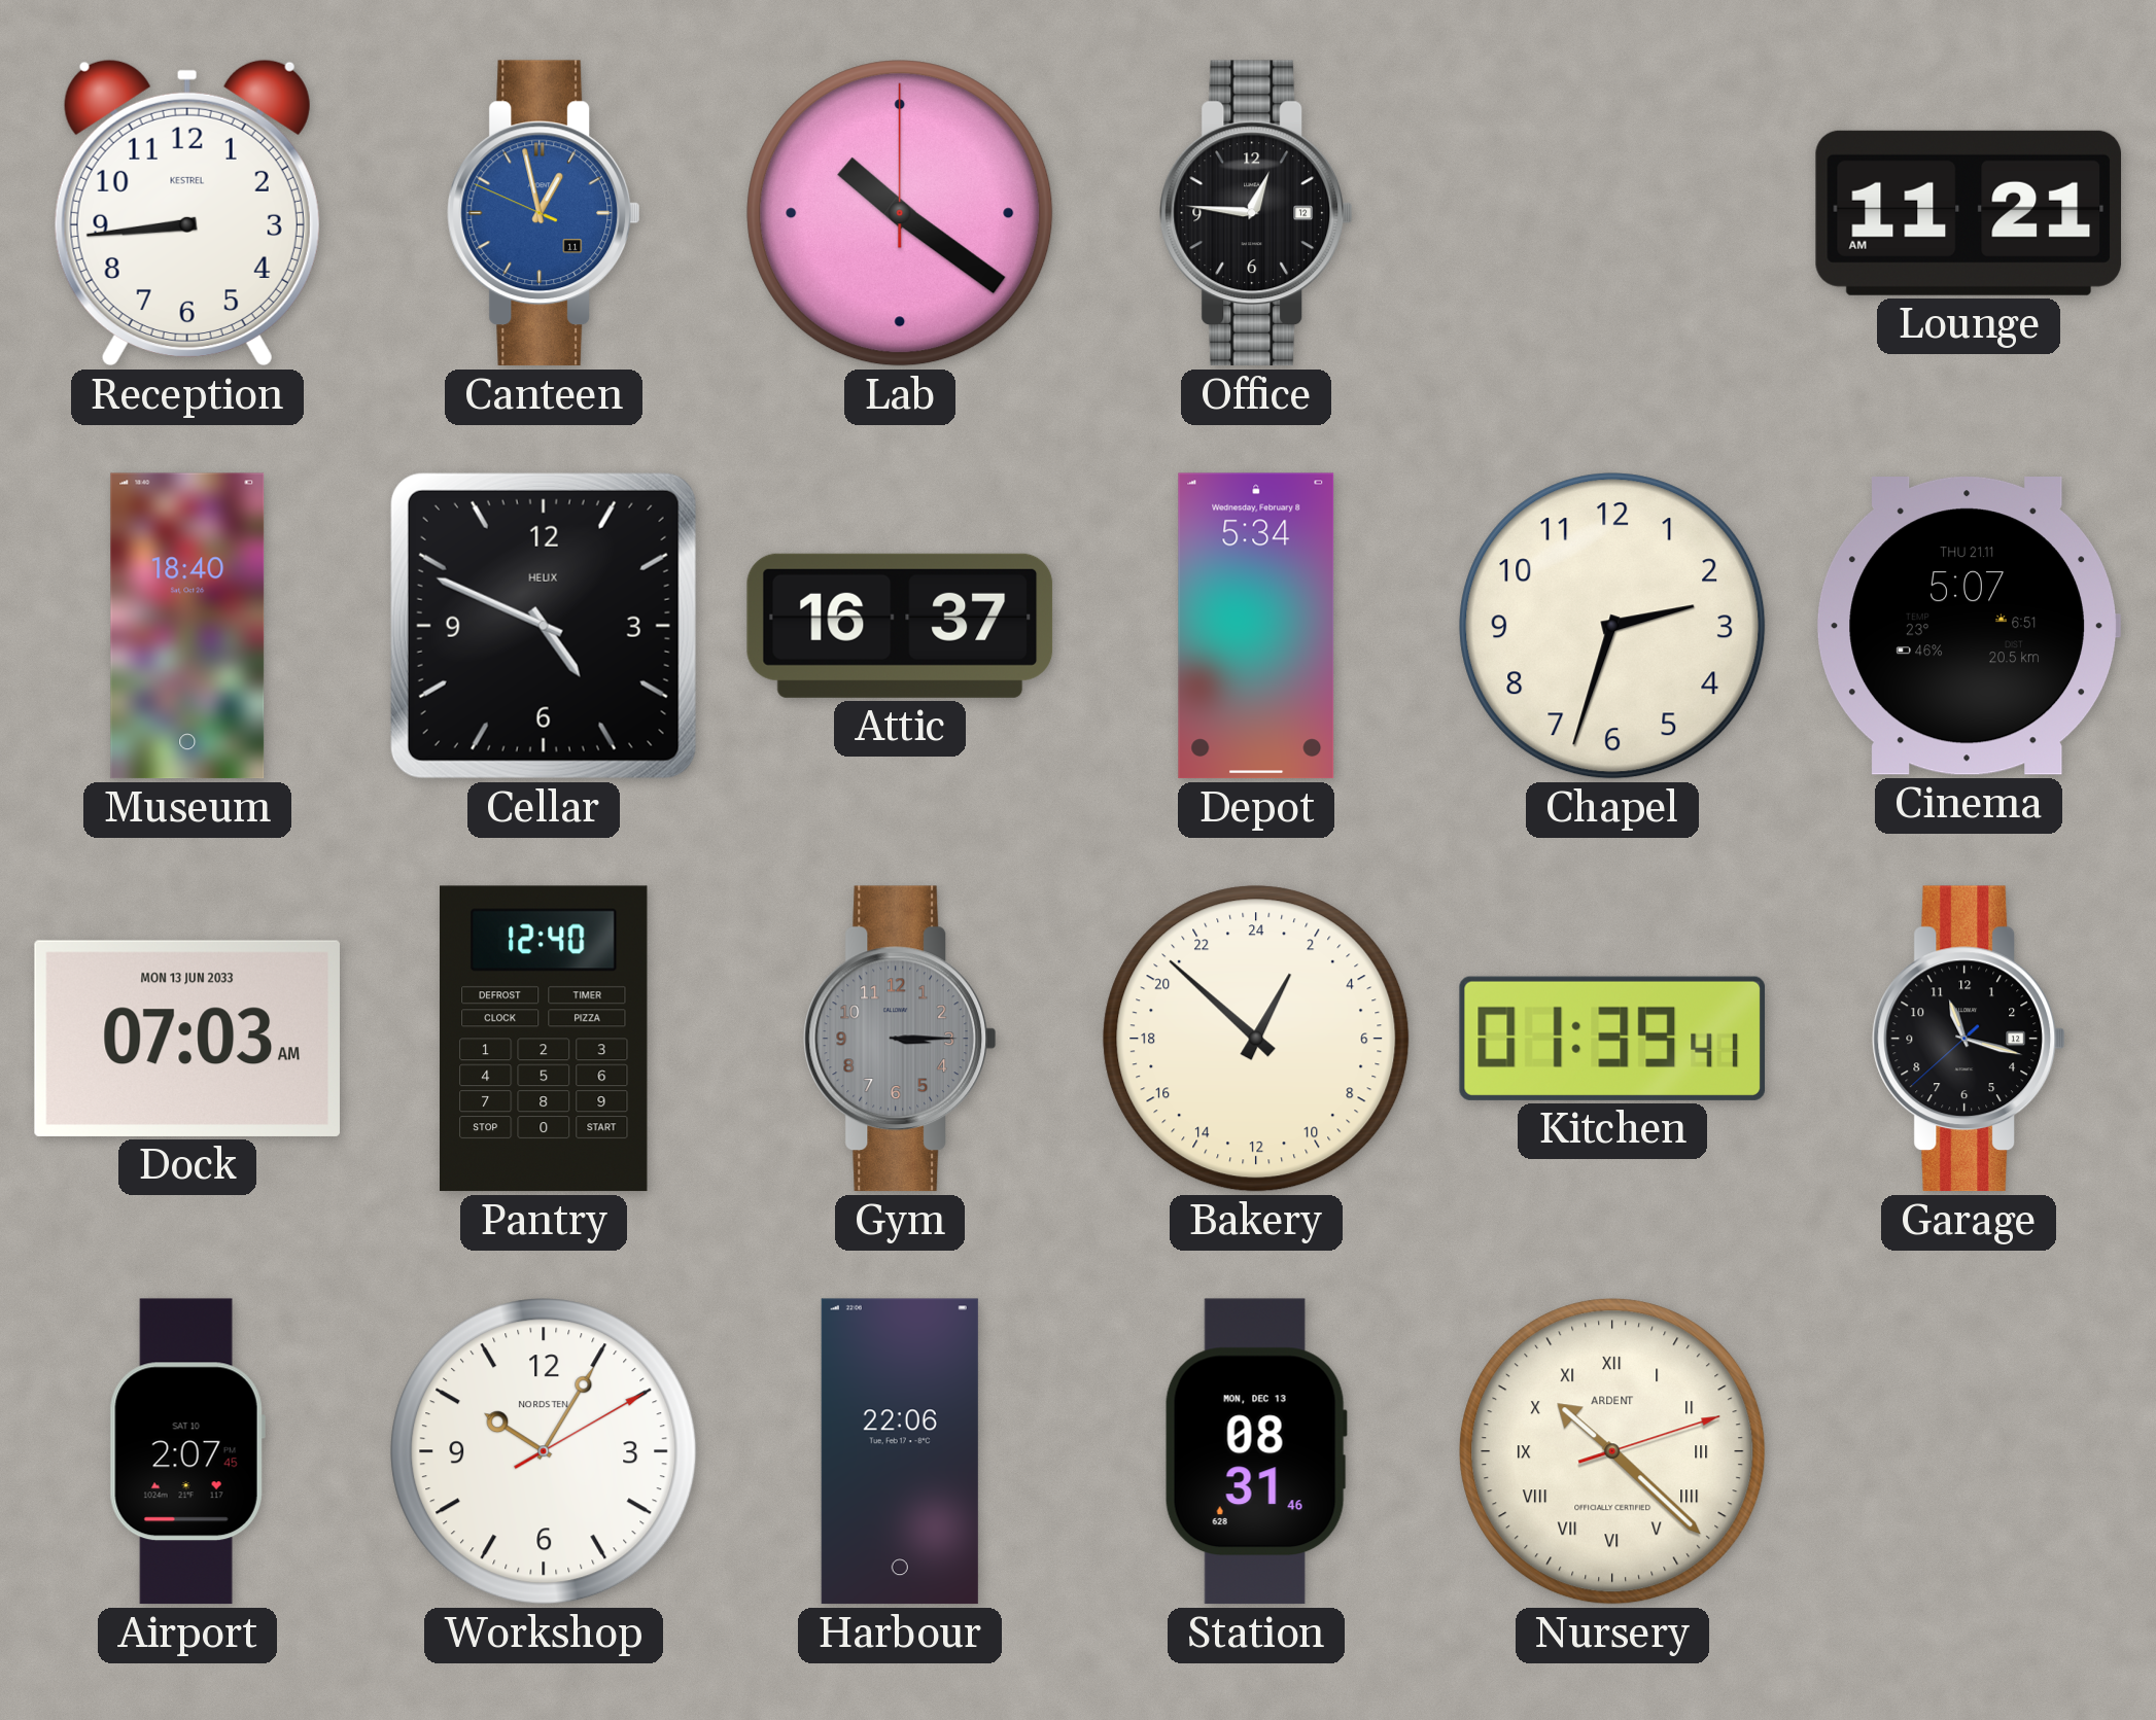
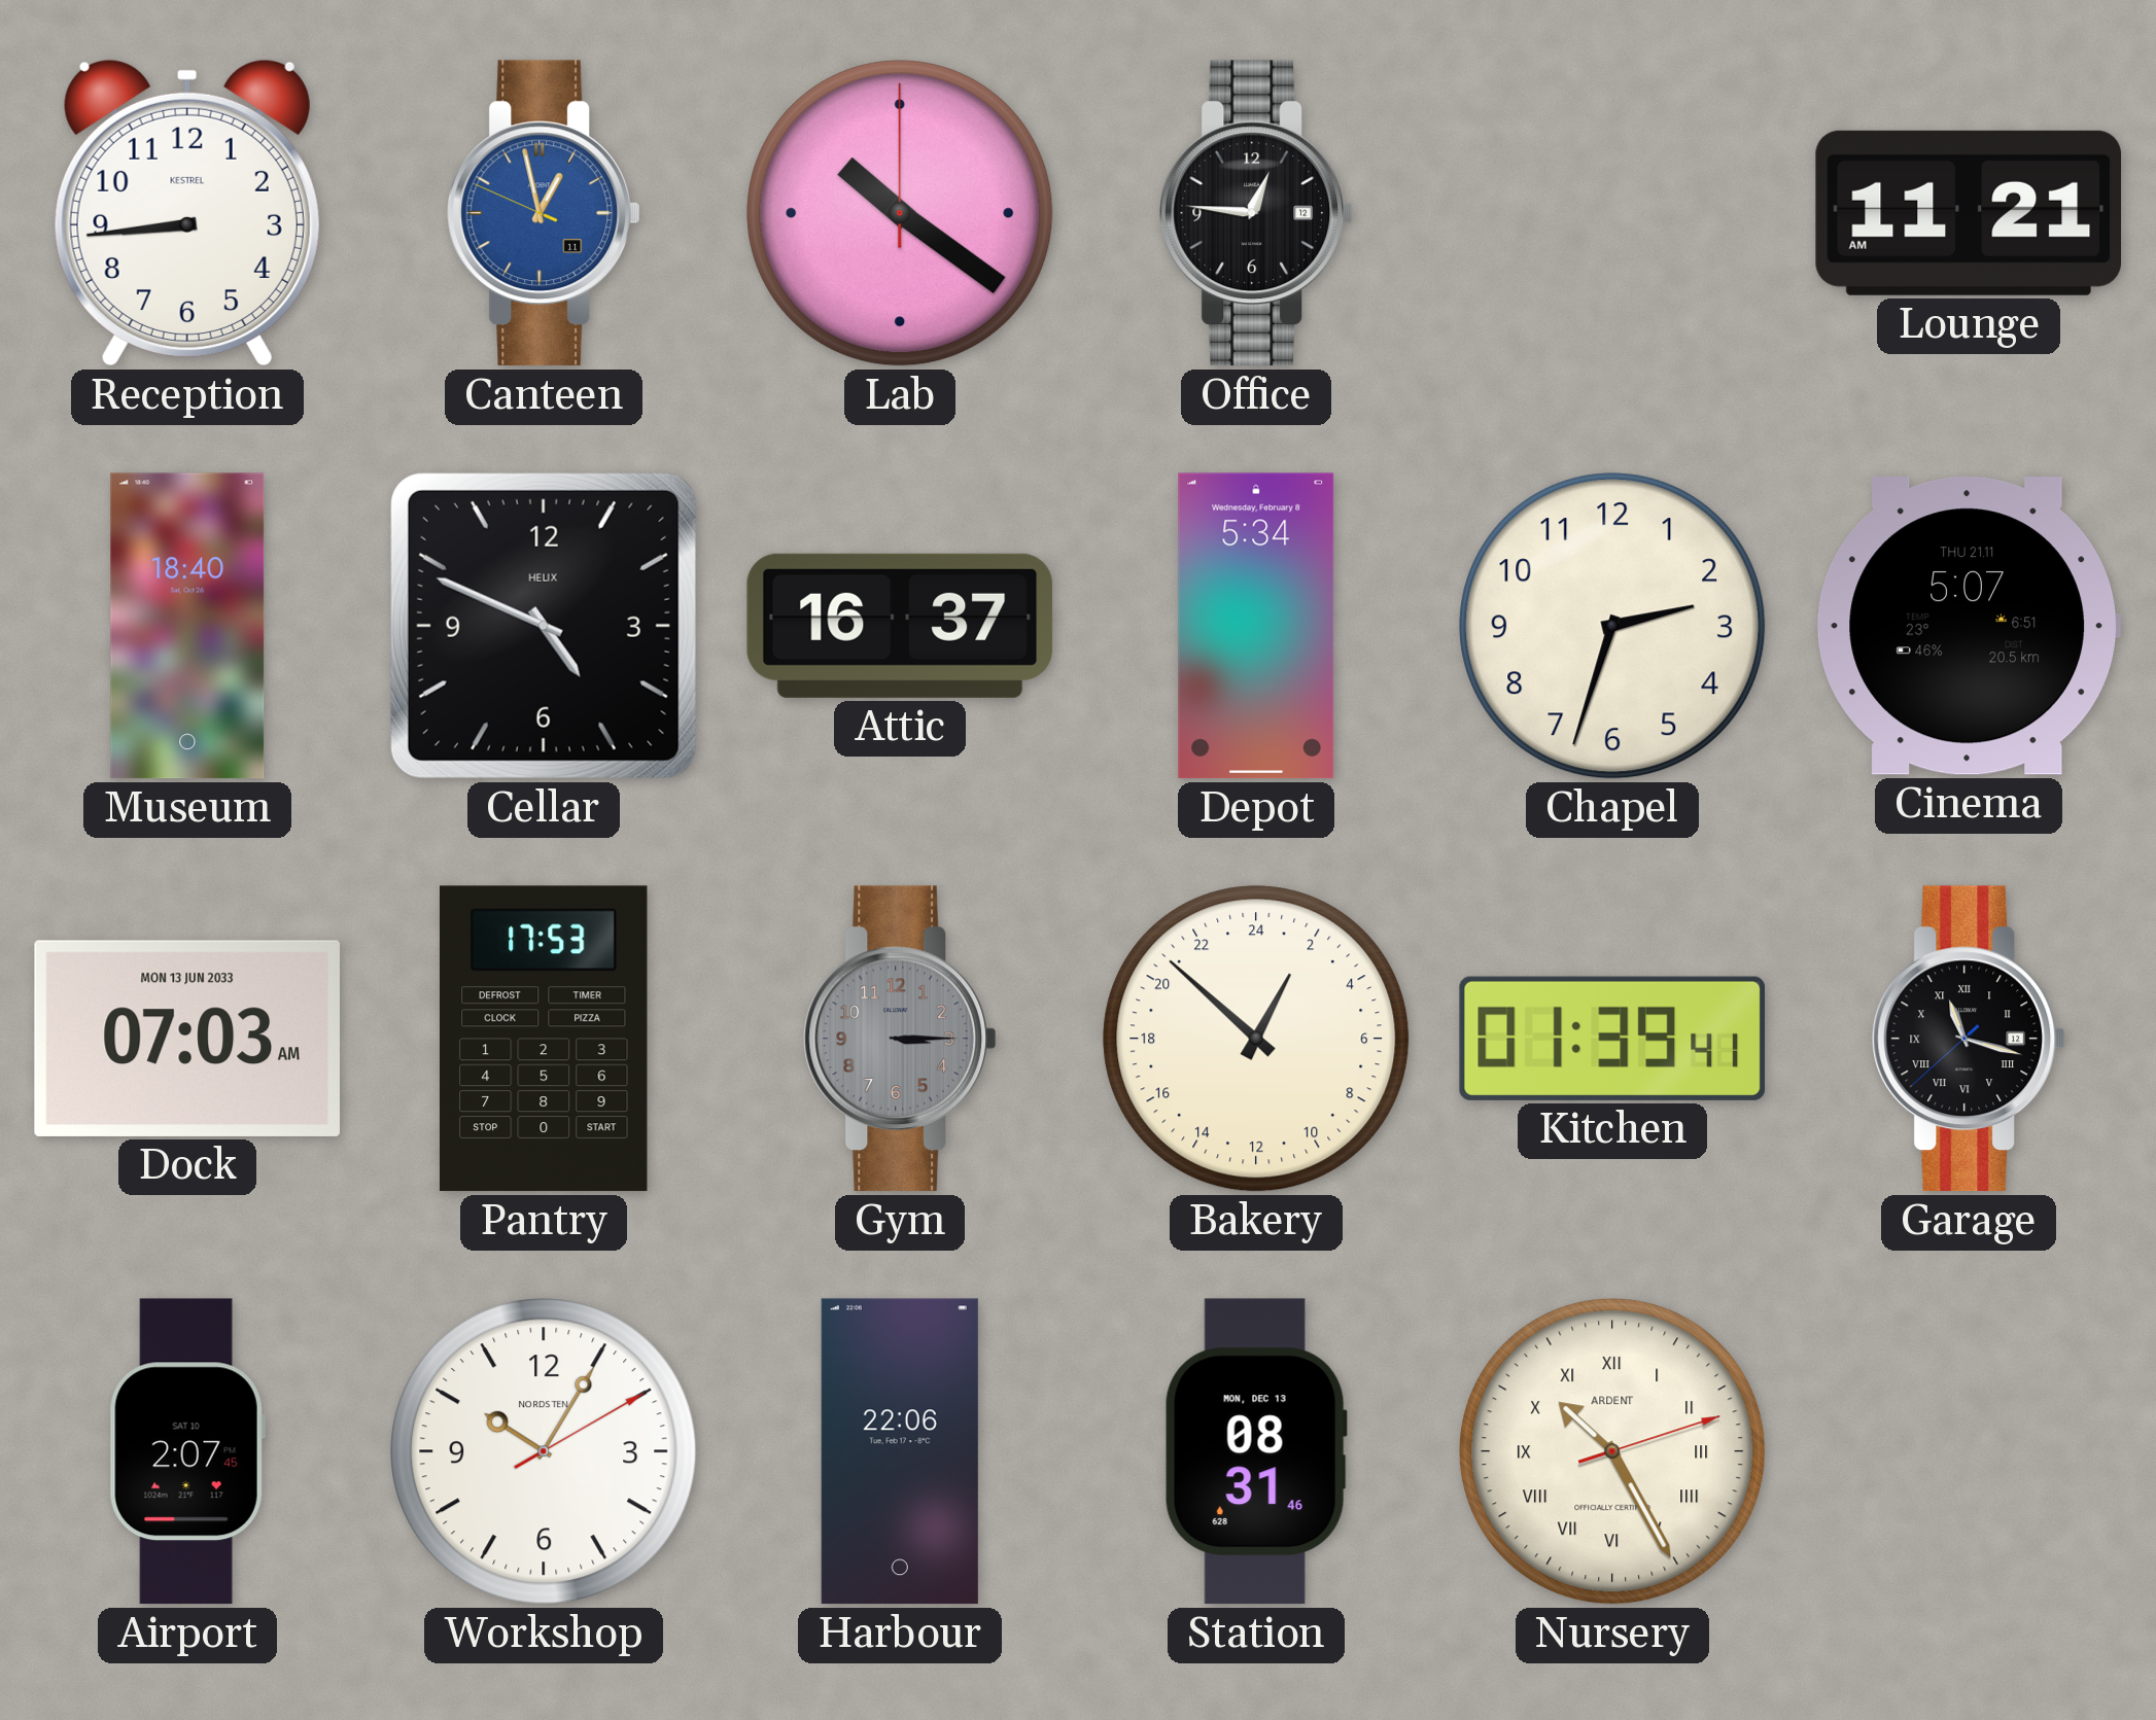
Pantry: 12:40 -> 17:53 (545, 1039)
Garage numerals: Arabic -> Roman (1969, 1039)
Nursery: 10:22 -> 10:25 (1612, 1451)
